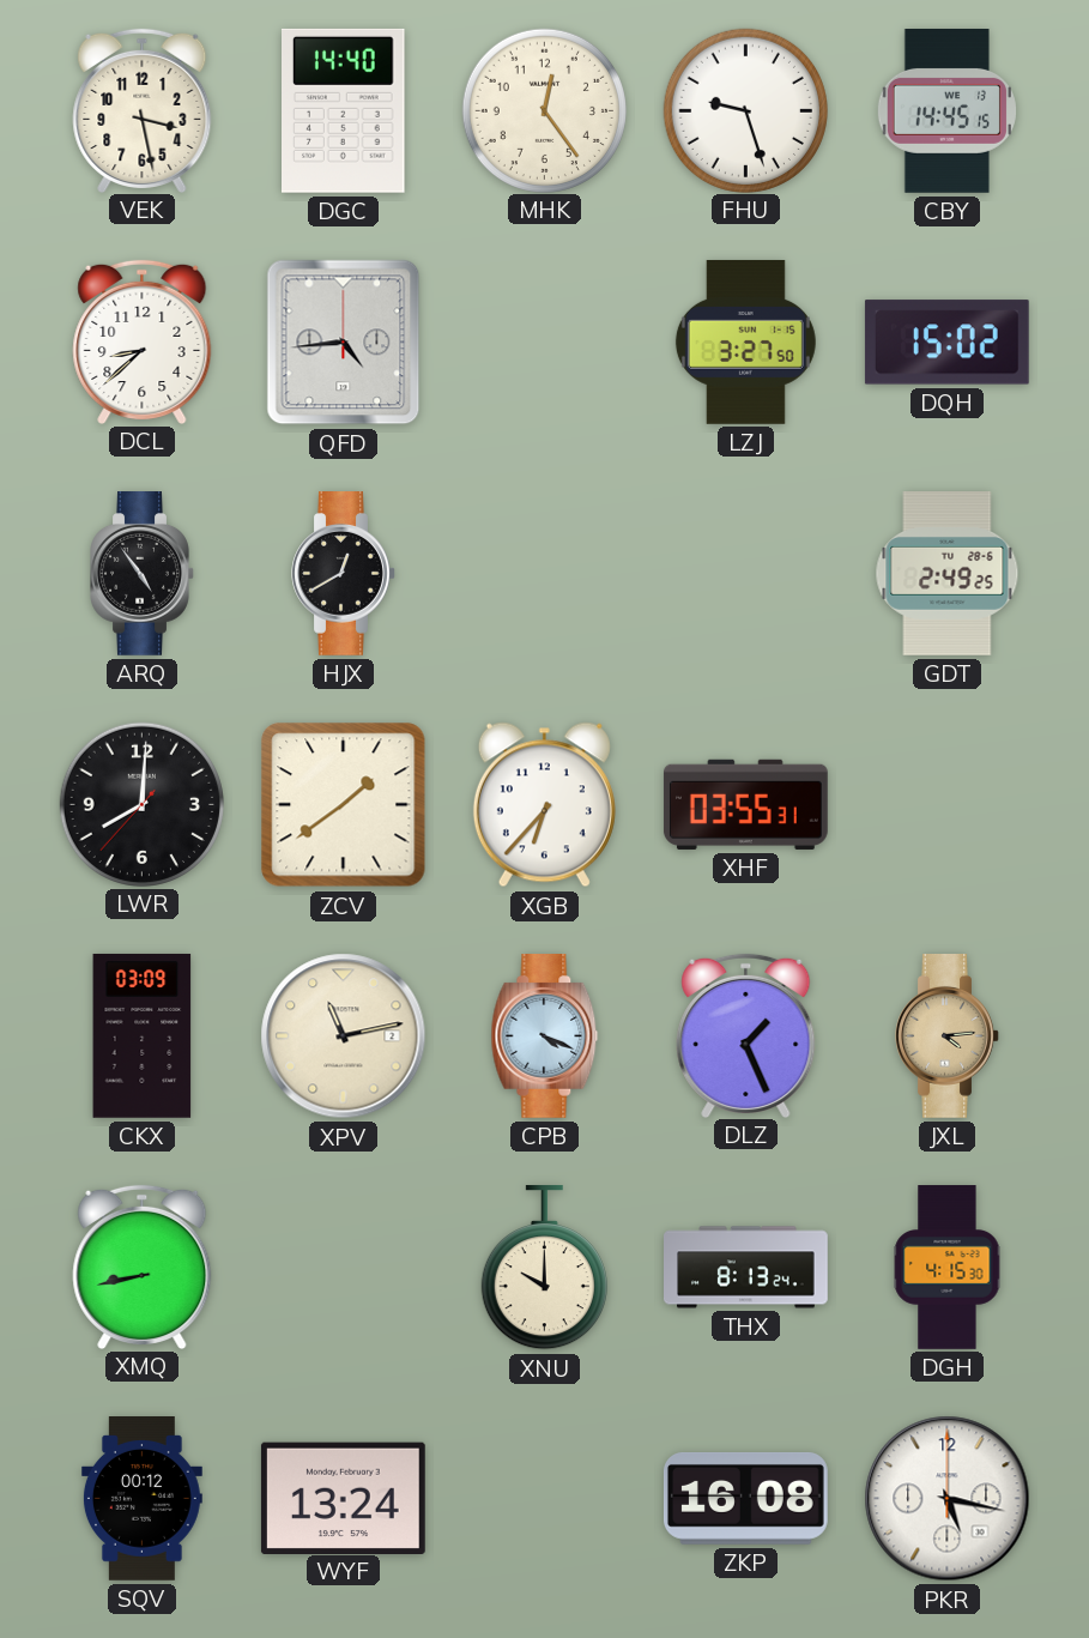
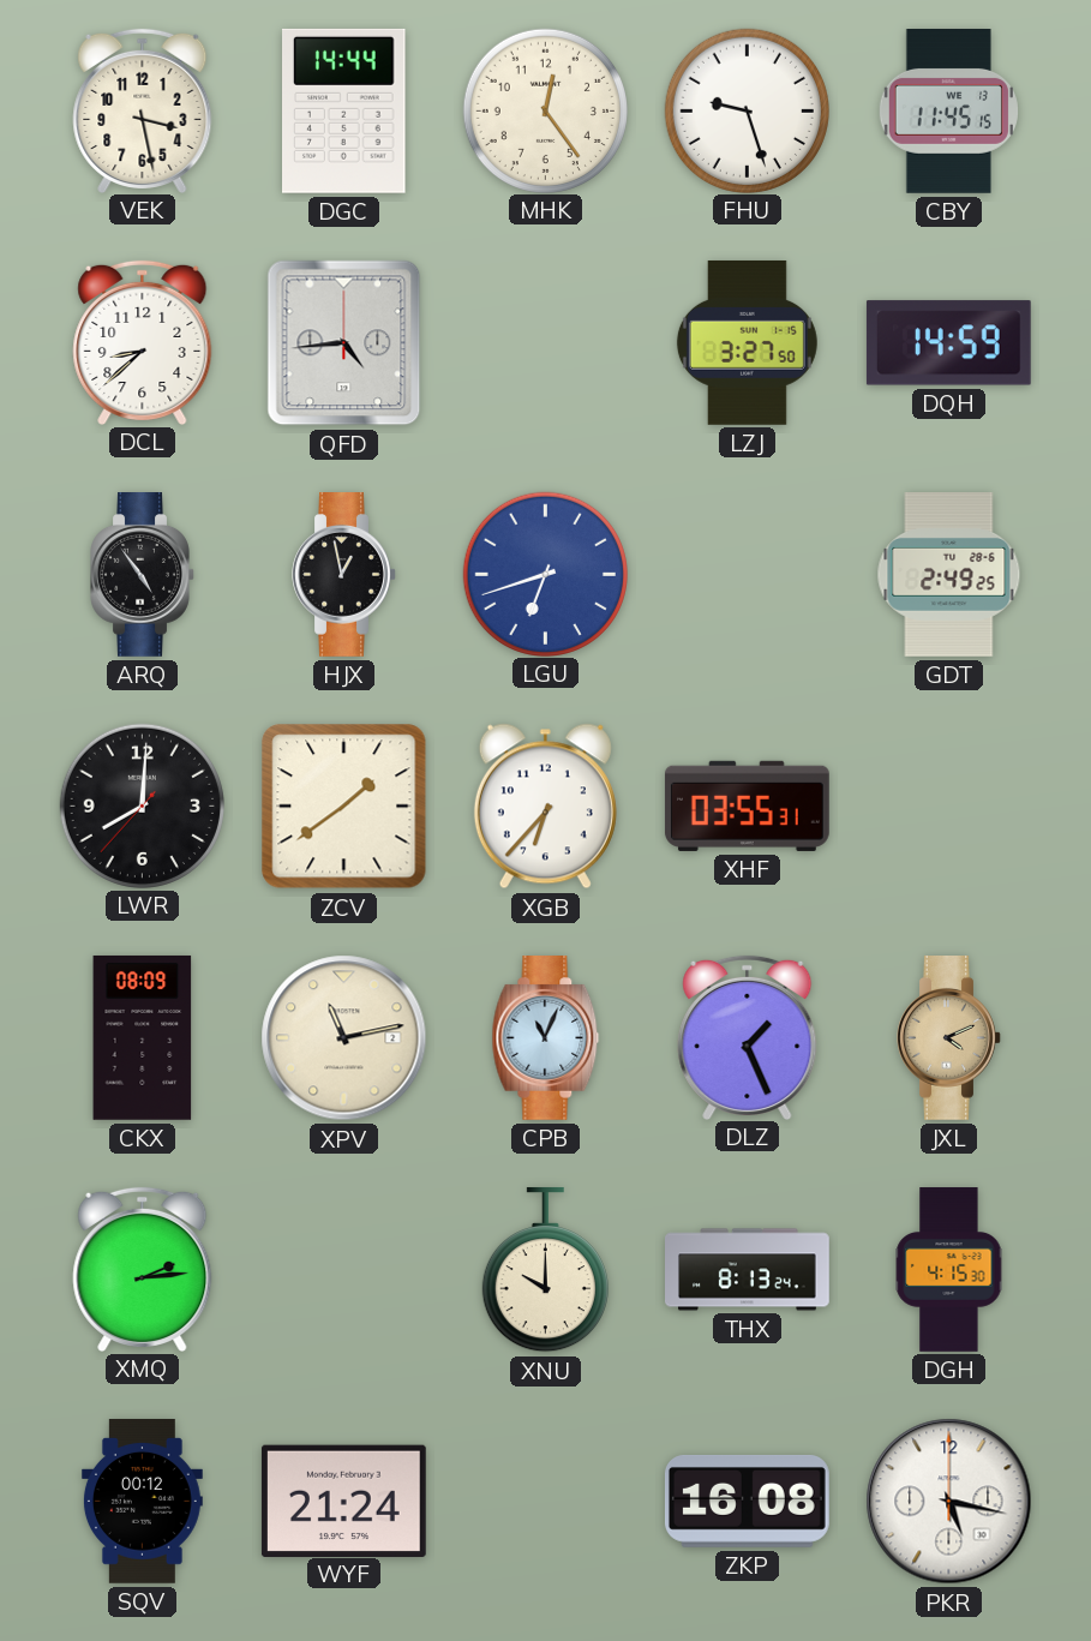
DGC: 14:40 -> 14:44 (344, 110)
CBY: 14:45 -> 11:45 (948, 112)
DQH: 15:02 -> 14:59 (948, 343)
HJX: 12:40 -> 12:58 (344, 575)
LGU: none -> 6:42 (545, 574)
CKX: 03:09 -> 08:09 (143, 1037)
CPB: 4:19 -> 11:04 (546, 1038)
JXL: 4:14 -> 4:11 (949, 1038)
XMQ: 8:43 -> 2:14 (143, 1269)
WYF: 13:24 -> 21:24 (343, 1501)
